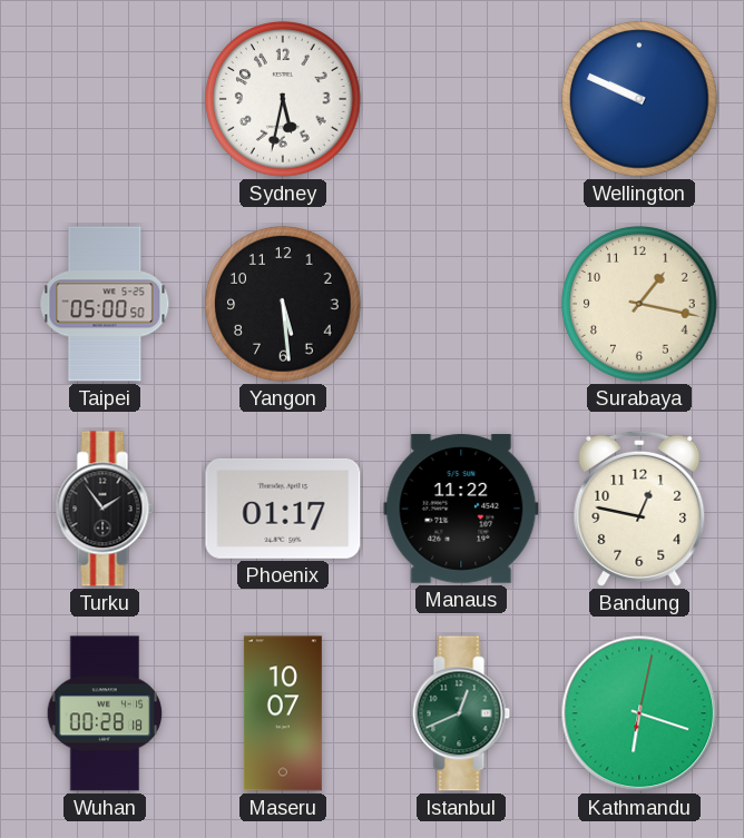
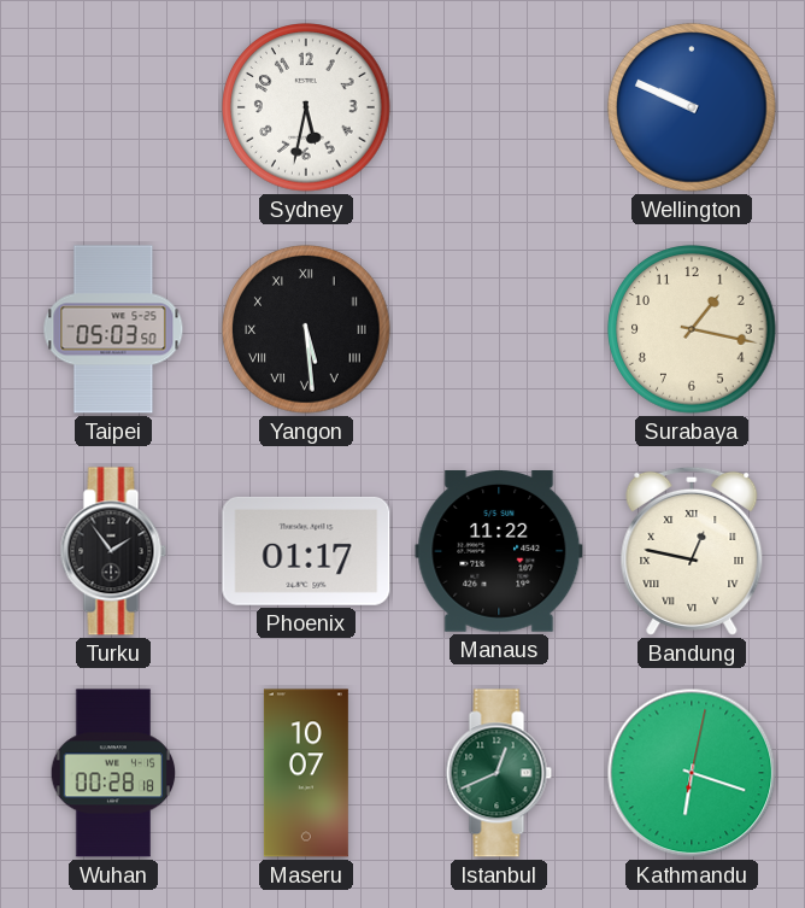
Taipei: 05:00 -> 05:03 (113, 329)
Yangon numerals: Arabic -> Roman (306, 329)
Bandung numerals: Arabic -> Roman (692, 551)
